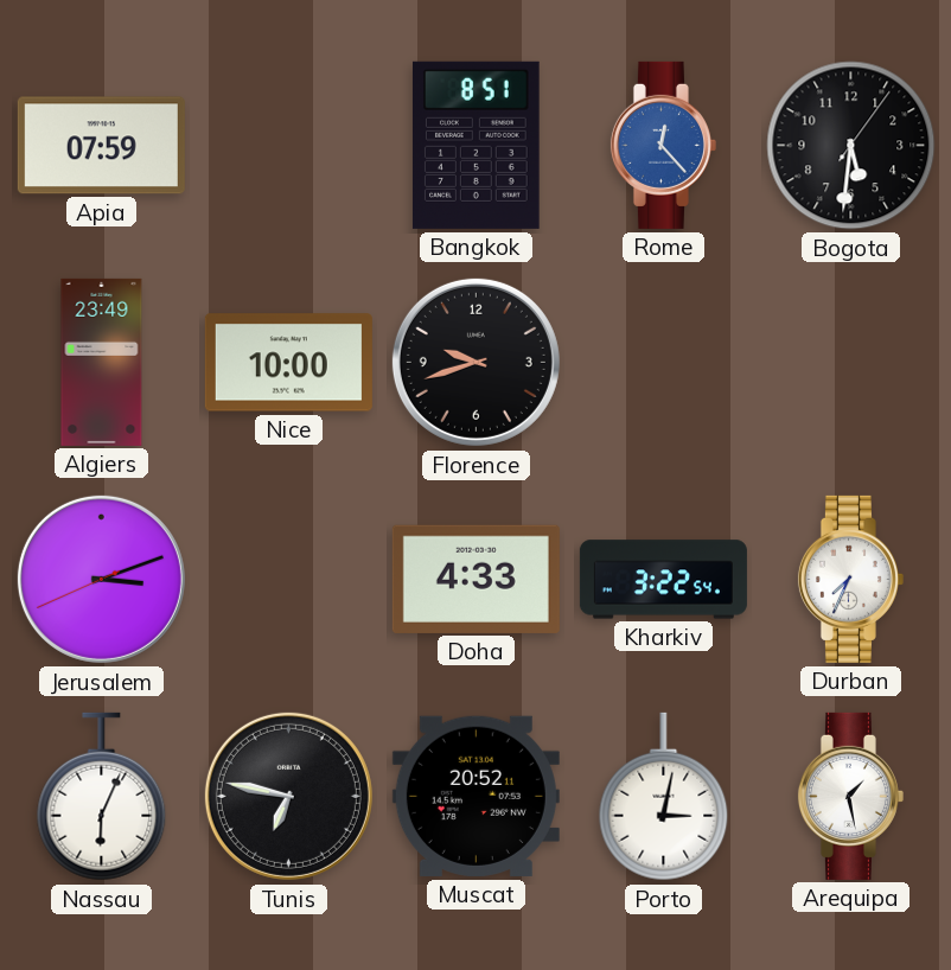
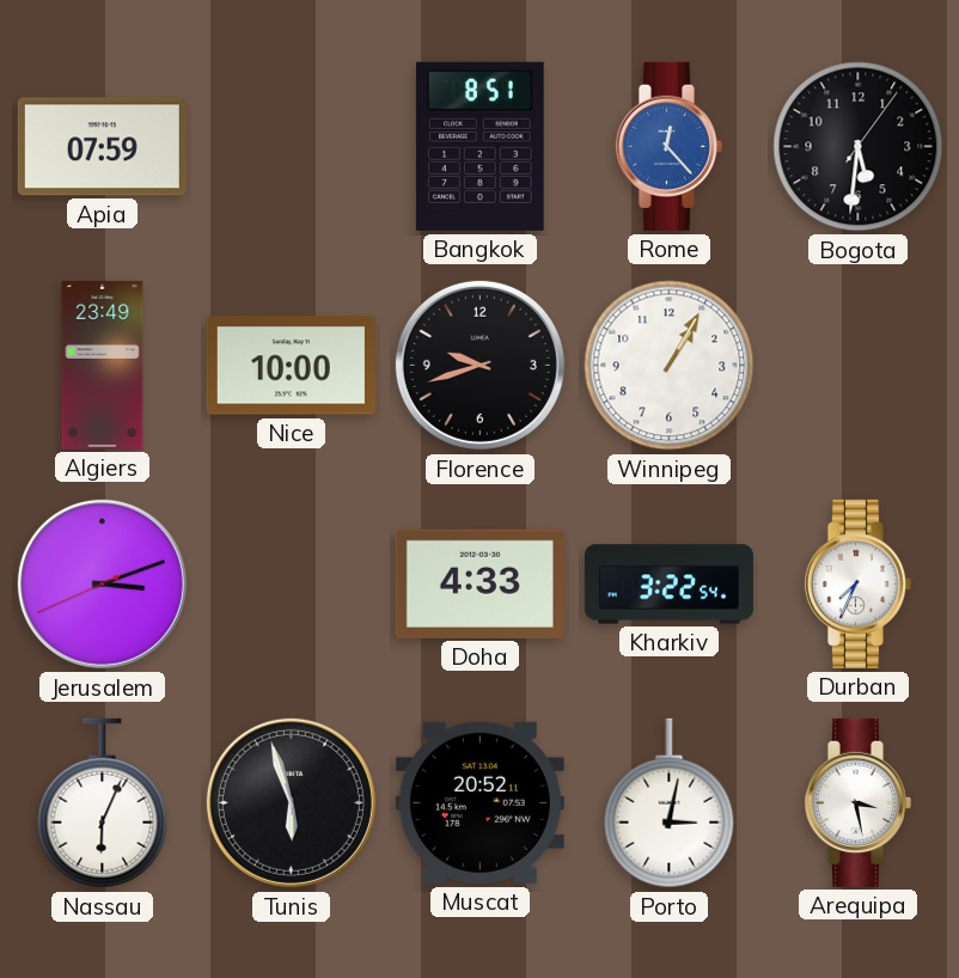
Winnipeg: none -> 1:05 (670, 366)
Tunis: 6:47 -> 5:57 (291, 802)
Arequipa: 1:28 -> 3:28 (857, 802)
